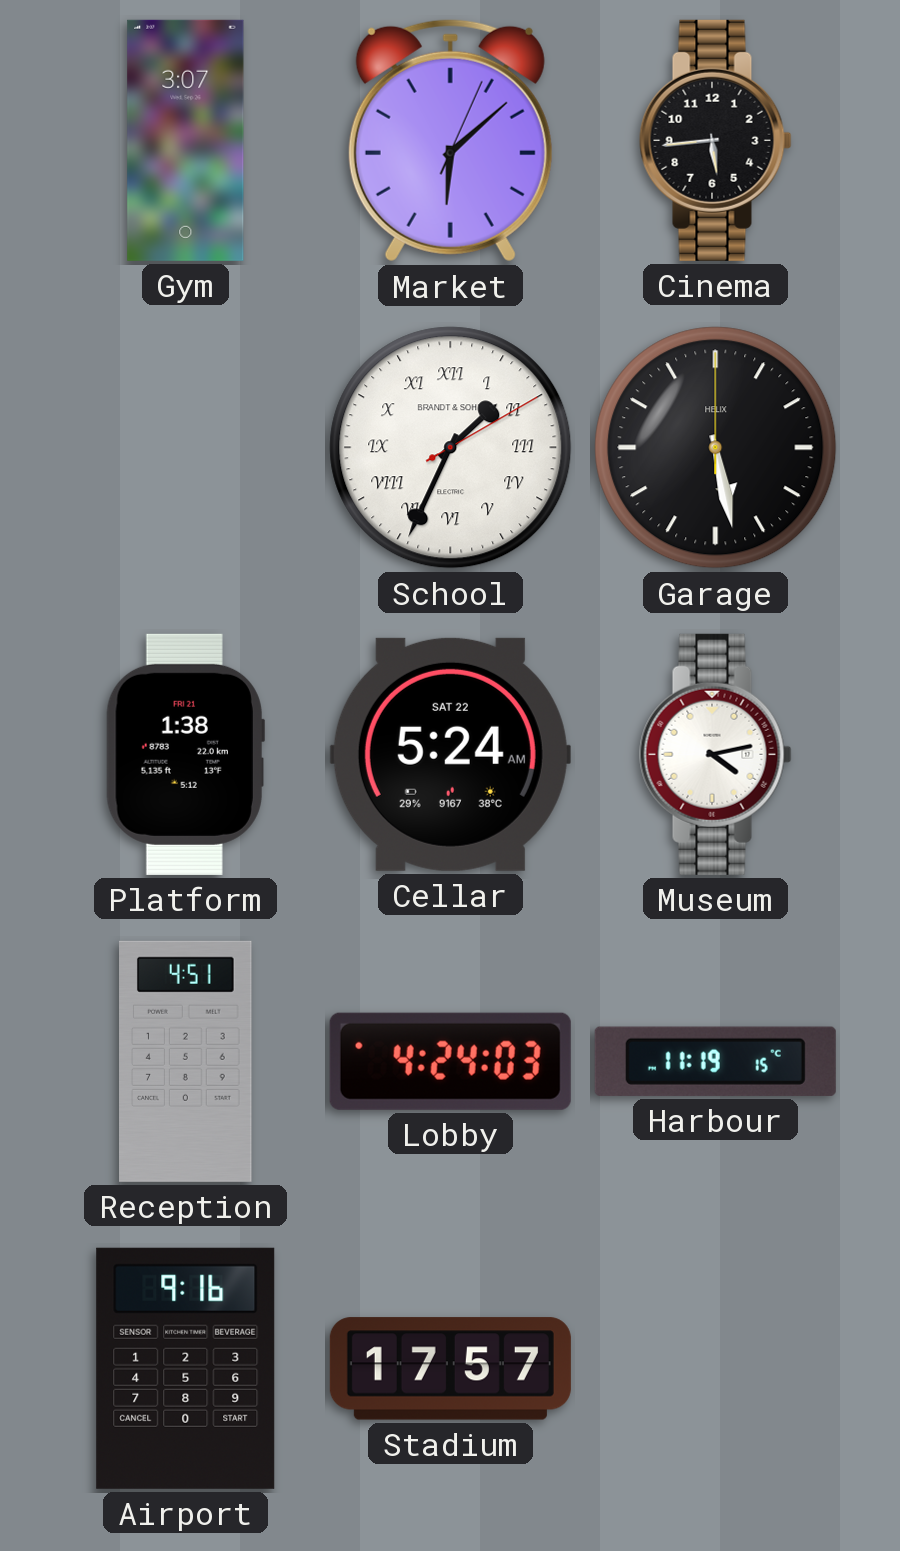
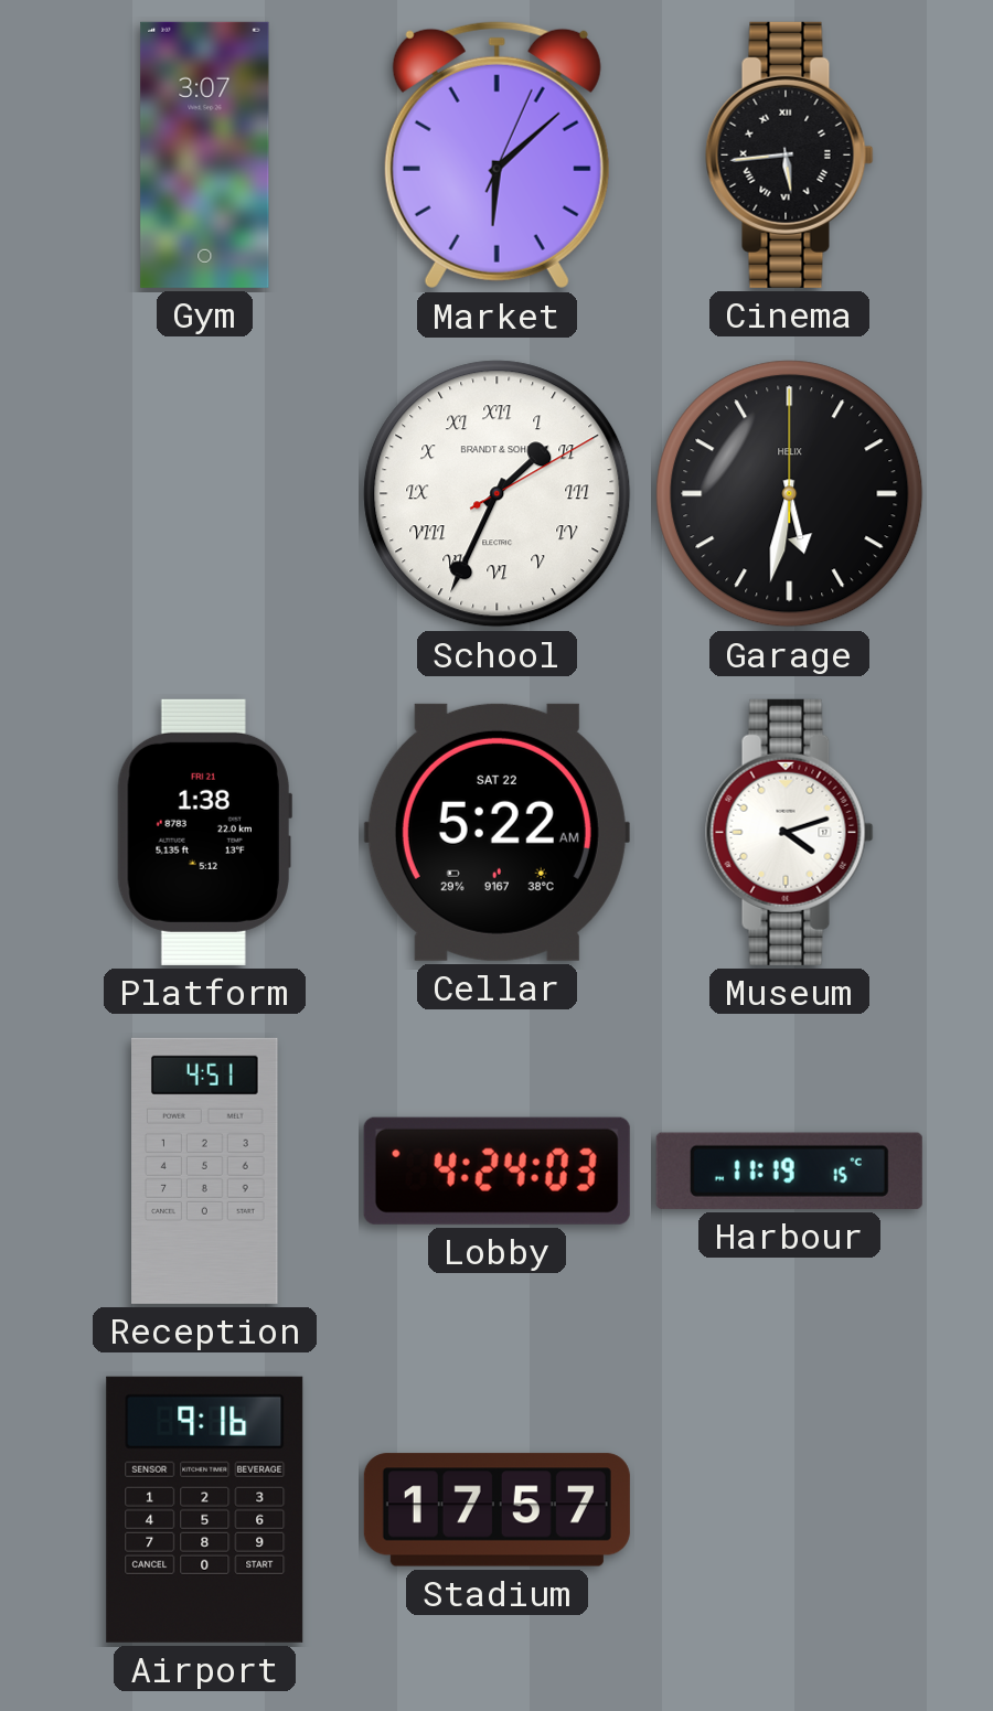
Cinema numerals: Arabic -> Roman (790, 154)
Garage: 5:28 -> 5:32 (790, 494)
Cellar: 5:24 -> 5:22 (496, 832)
Museum: 4:13 -> 4:12 (790, 832)
